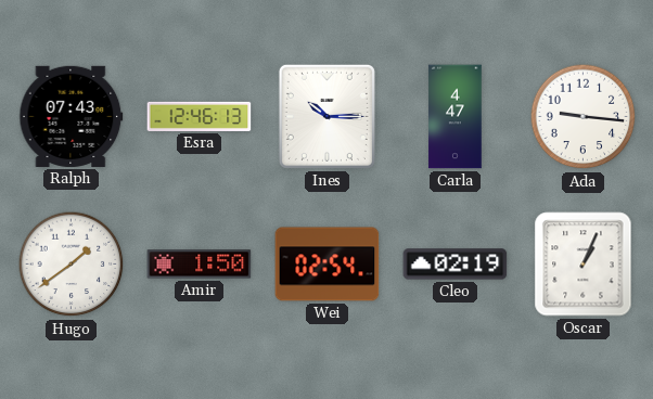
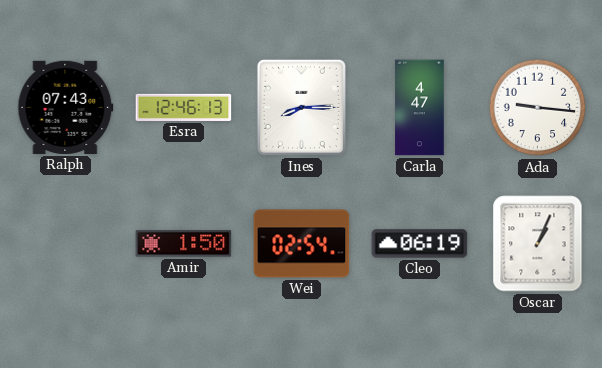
Ines: 10:15 -> 8:15 (301, 107)
Hugo: 1:39 -> none (72, 265)
Cleo: 02:19 -> 06:19 (420, 244)
